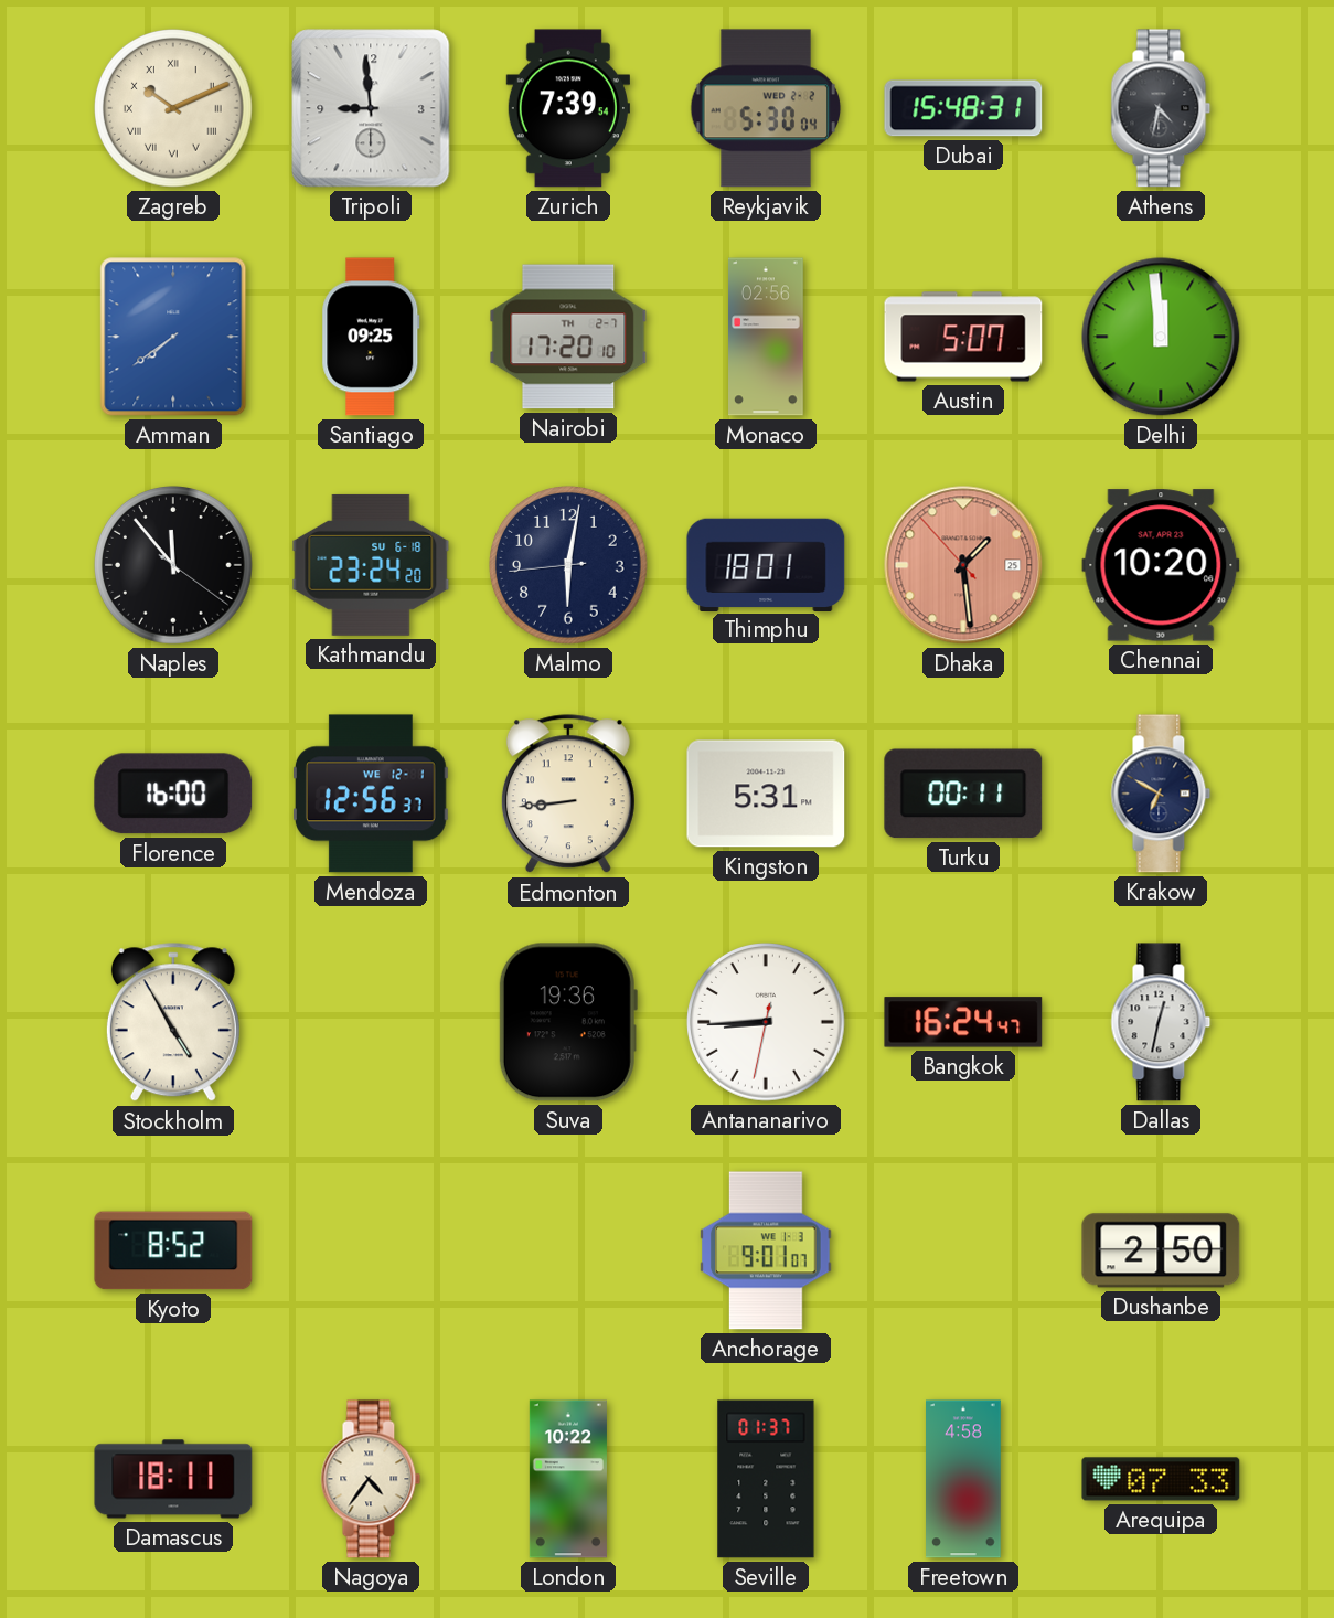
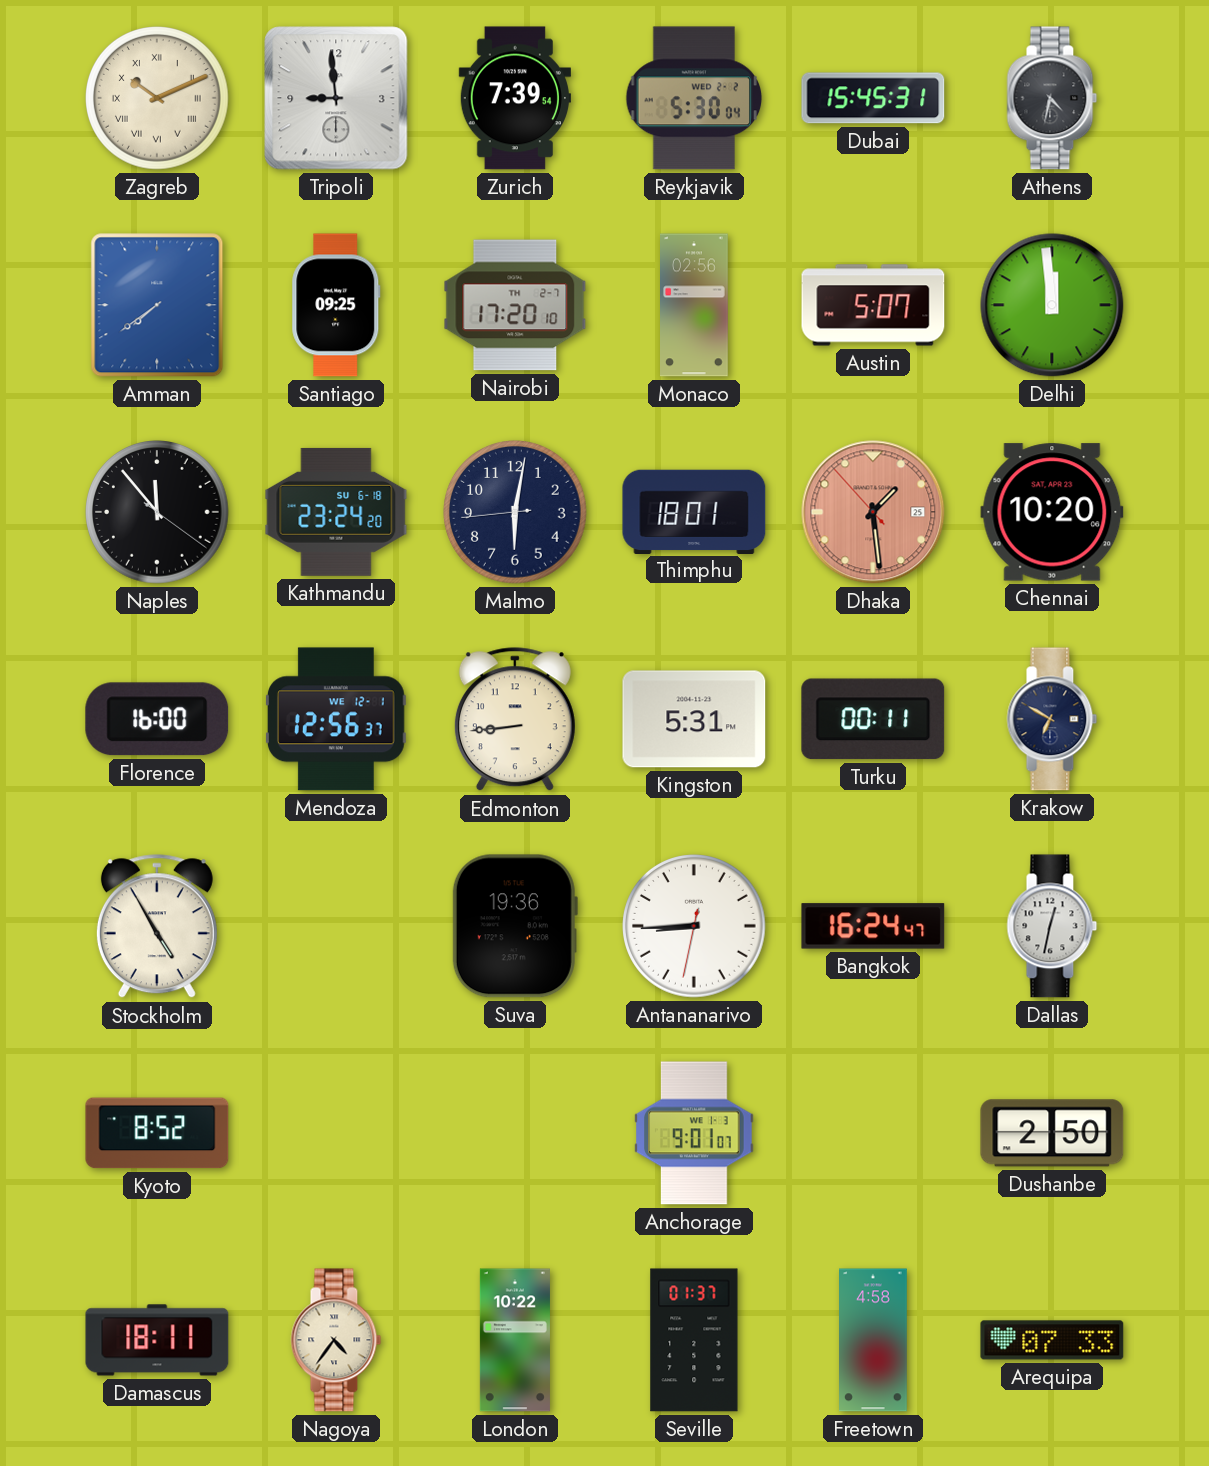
Dubai: 15:48 -> 15:45 (873, 98)
